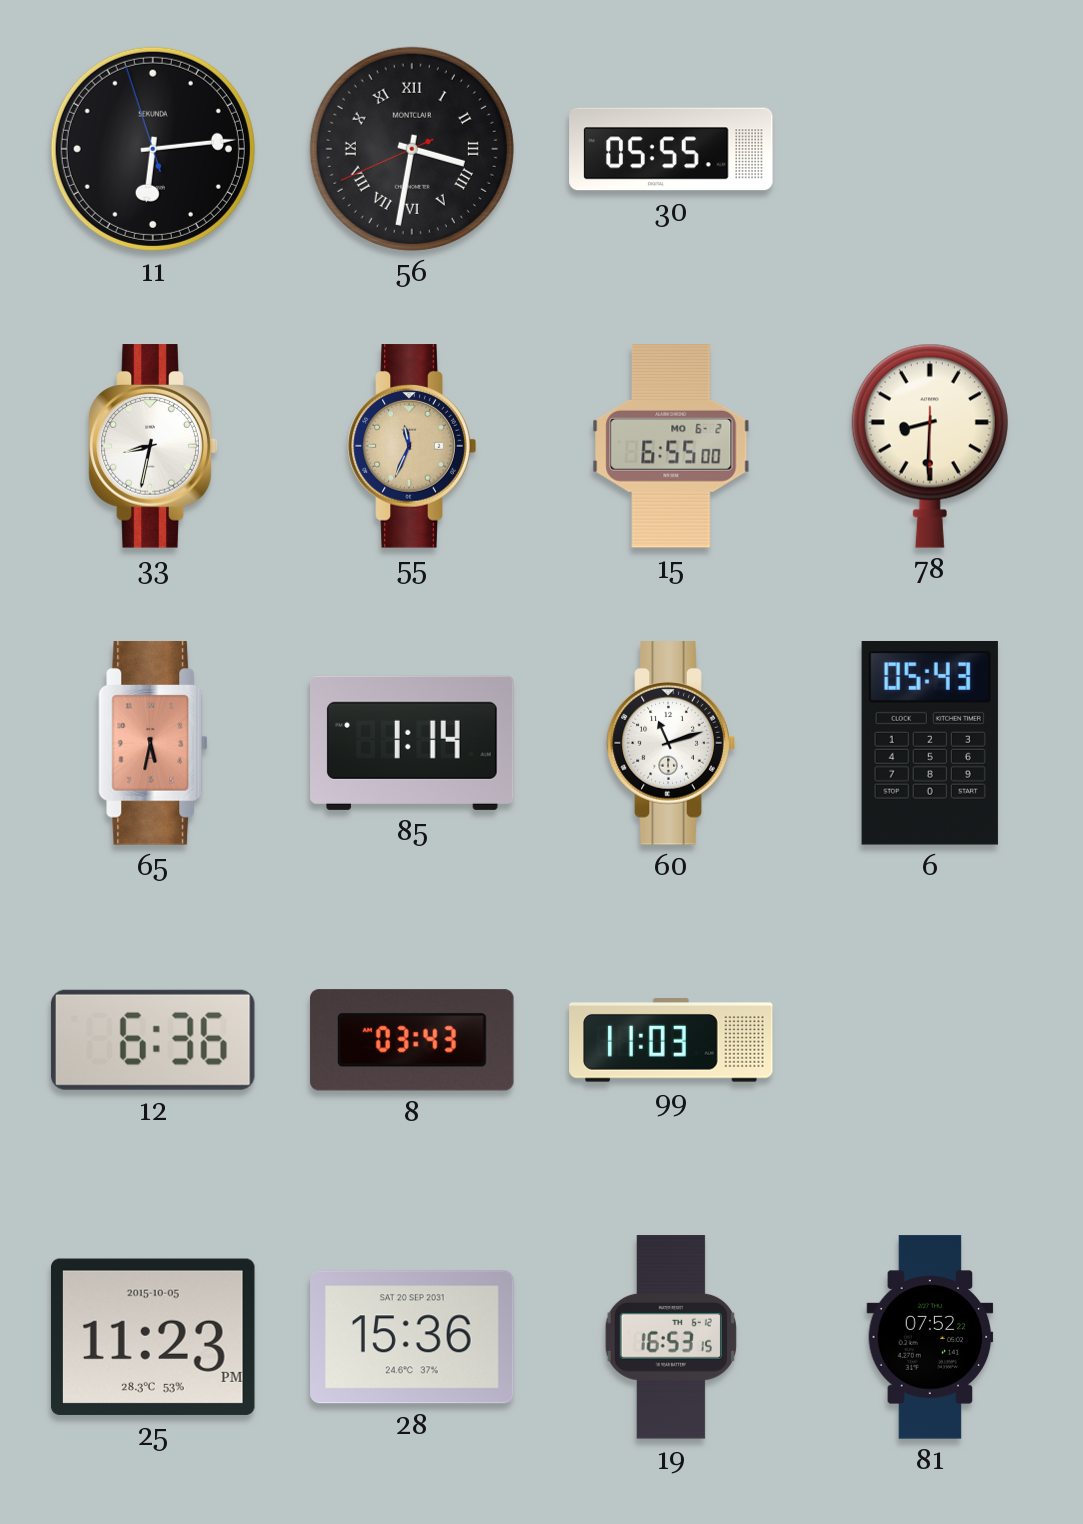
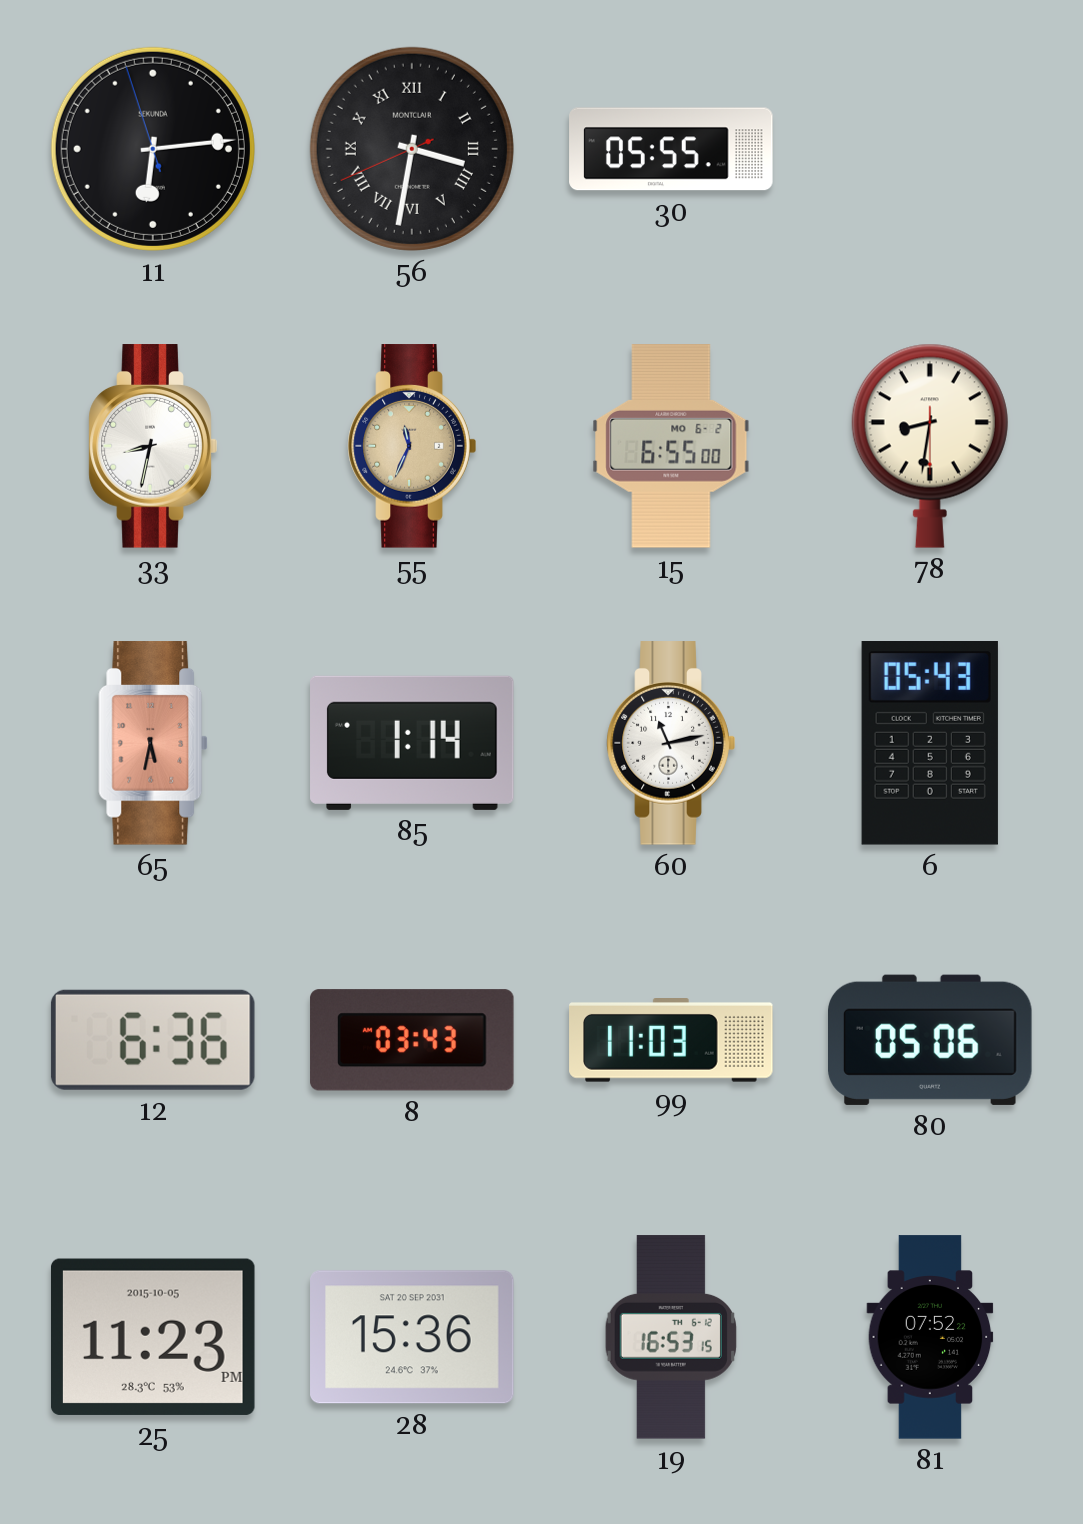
78: 8:30 -> 8:31 (930, 446)
60: 11:12 -> 11:13 (671, 743)
80: none -> 05:06 (931, 1040)
